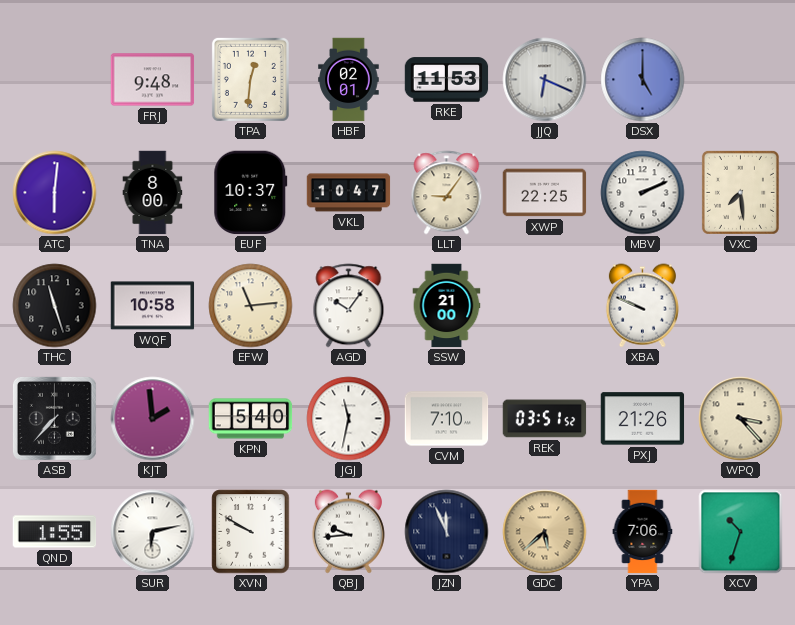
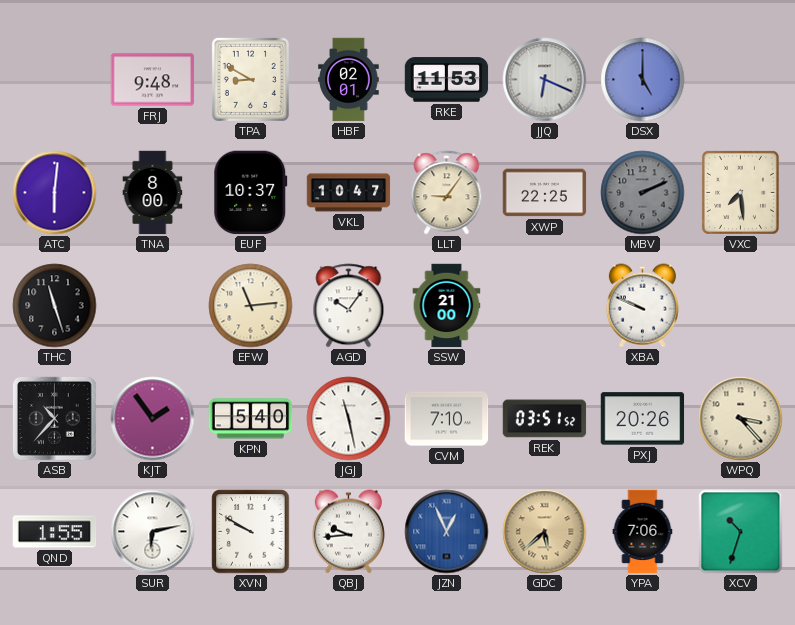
TPA: 12:31 -> 8:50 (250, 79)
MBV dial: white -> grey (643, 193)
WQF: 10:58 -> none (153, 306)
ASB: 7:37 -> 10:37 (54, 418)
KJT: 1:59 -> 1:54 (153, 419)
JGJ: 11:32 -> 11:28 (349, 419)
PXJ: 21:26 -> 20:26 (643, 419)
JZN: 11:56 -> 12:56 (447, 532)
JZN dial: navy -> blue (447, 532)
